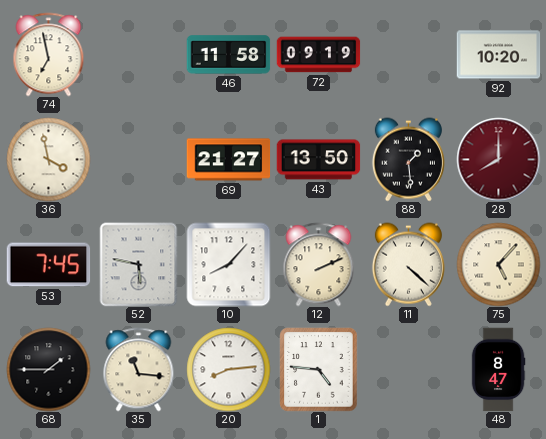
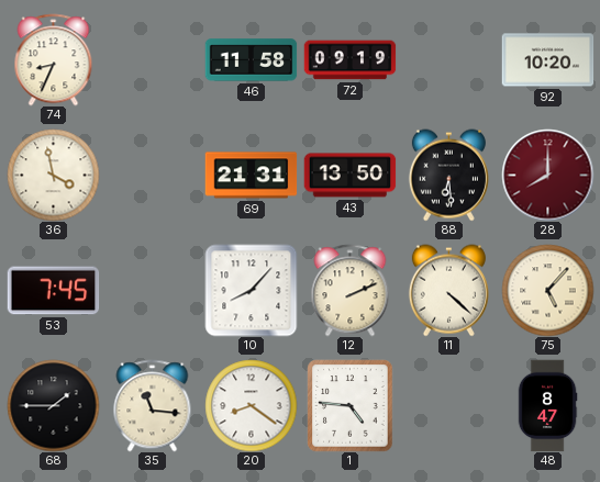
74: 6:58 -> 8:34 (54, 59)
69: 21:27 -> 21:31 (251, 176)
88: 1:29 -> 6:29 (448, 175)
52: 5:47 -> none (139, 264)
20: 8:14 -> 8:21 (251, 405)
